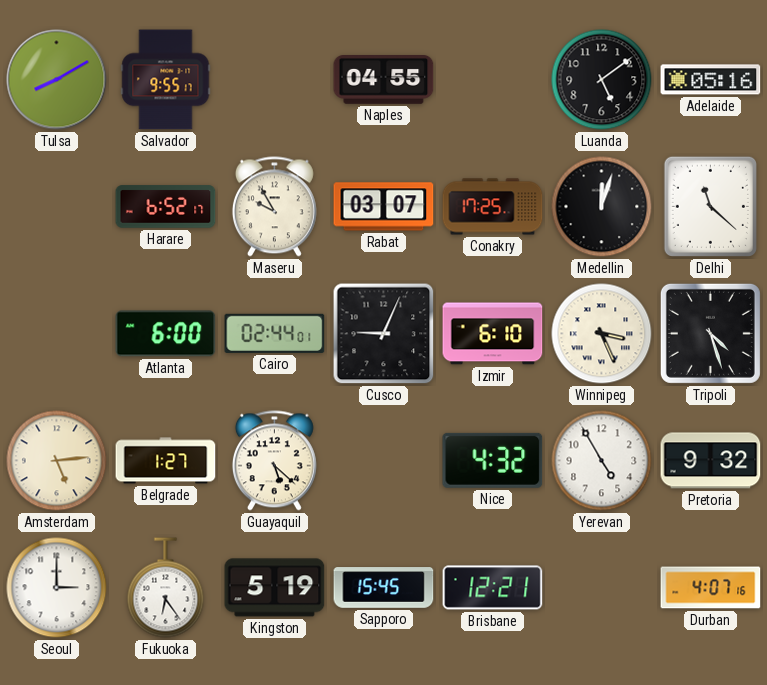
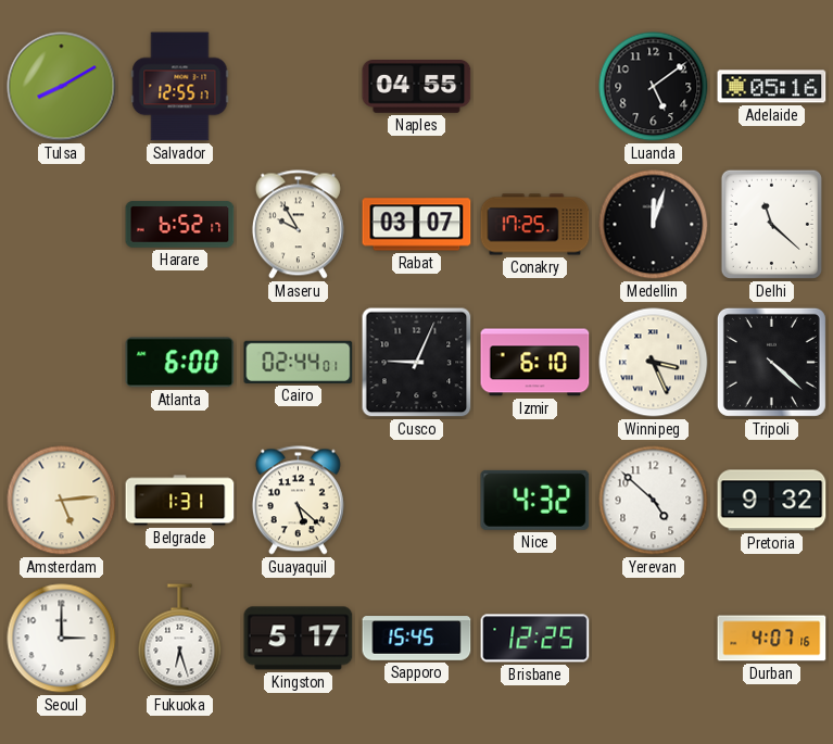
Salvador: 9:55 -> 12:55 (180, 87)
Tripoli: 4:27 -> 4:22 (771, 362)
Belgrade: 1:27 -> 1:31 (180, 501)
Yerevan: 4:55 -> 4:52 (654, 501)
Fukuoka: 6:24 -> 6:27 (180, 639)
Kingston: 5:19 -> 5:17 (299, 639)
Brisbane: 12:21 -> 12:25 (535, 639)
